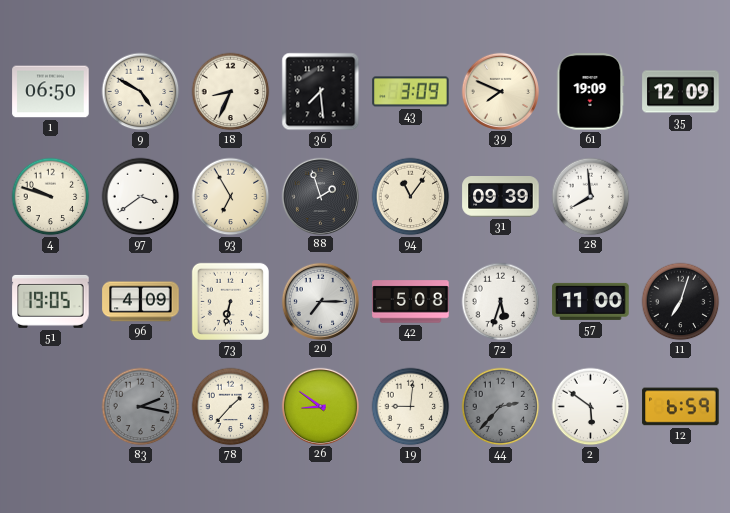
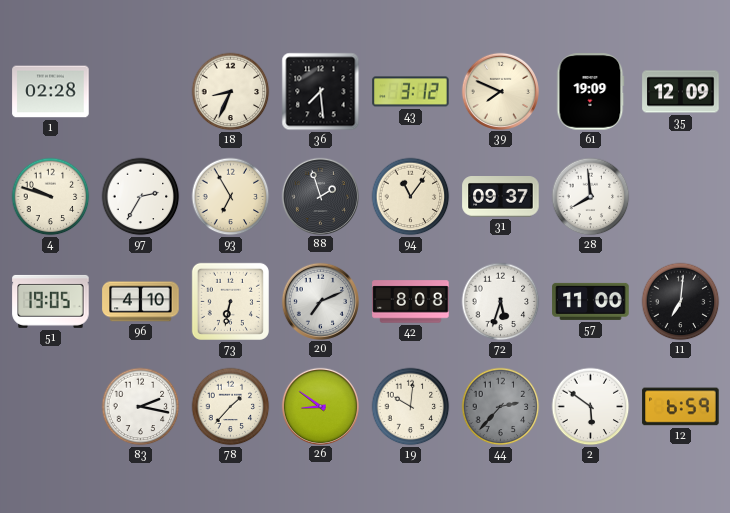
1: 06:50 -> 02:28 (51, 92)
9: 4:50 -> none (141, 92)
43: 3:09 -> 3:12 (411, 92)
97: 3:39 -> 2:35 (141, 197)
31: 09:39 -> 09:37 (501, 197)
96: 4:09 -> 4:10 (141, 302)
20: 7:15 -> 7:11 (320, 301)
42: 5:08 -> 8:08 (411, 302)
11: 7:03 -> 7:01 (681, 302)
83 dial: grey -> white (141, 407)
19: 9:01 -> 10:01 (411, 407)
